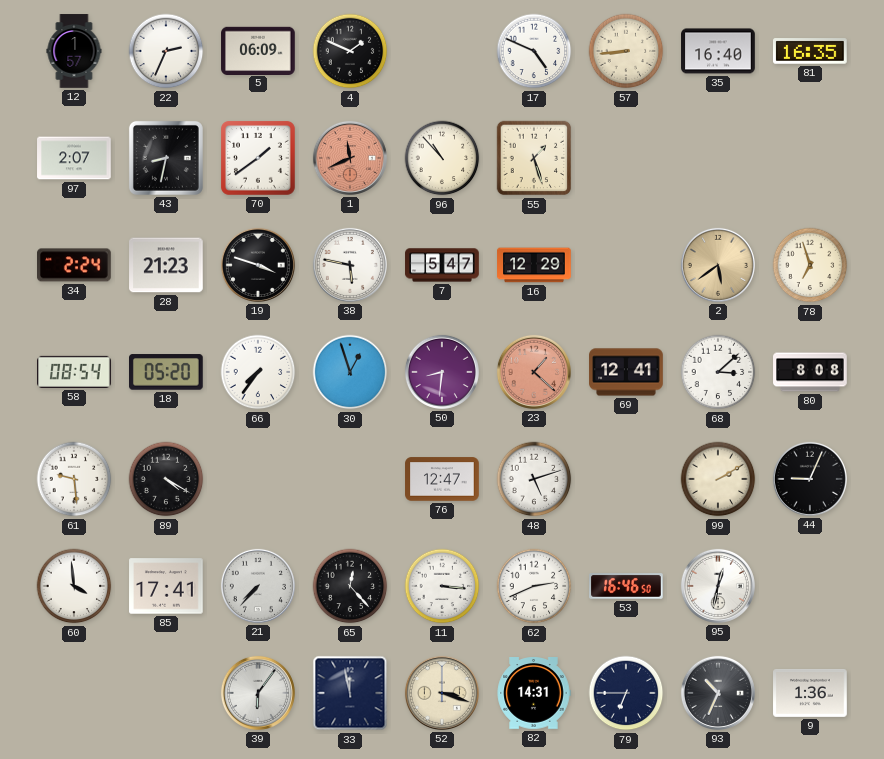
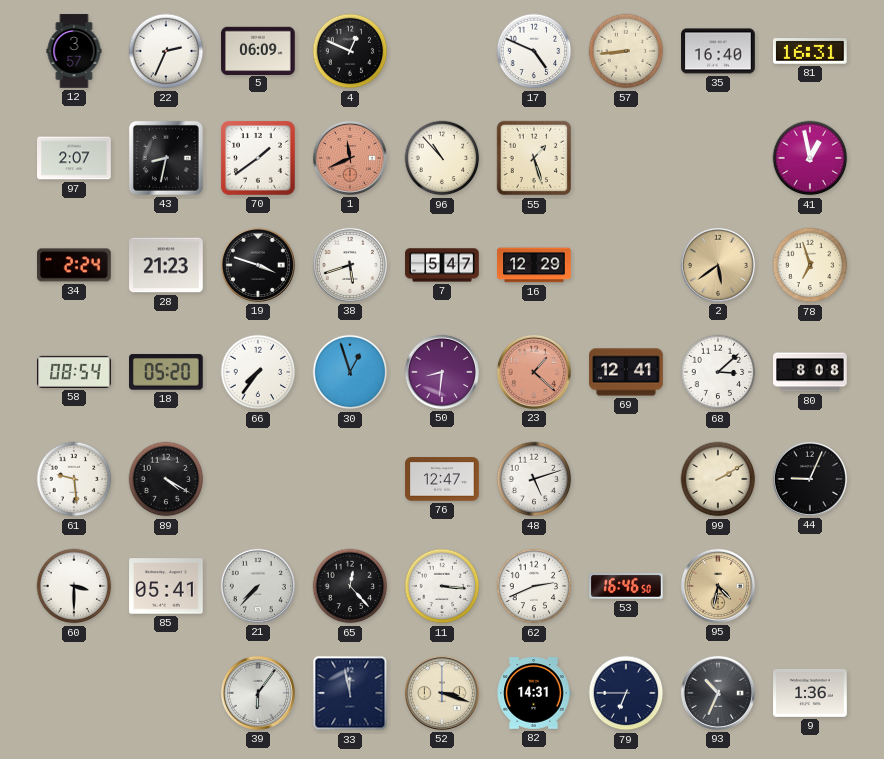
12: 1:57 -> 3:57 (74, 51)
4: 1:49 -> 12:49 (350, 51)
81: 16:35 -> 16:31 (811, 51)
41: none -> 12:58 (810, 158)
38: 5:47 -> 5:42 (350, 265)
60: 3:59 -> 3:30 (74, 586)
85: 17:41 -> 05:41 (166, 586)
95: 12:32 -> 4:32 (718, 586)
95 dial: white -> champagne (718, 586)
